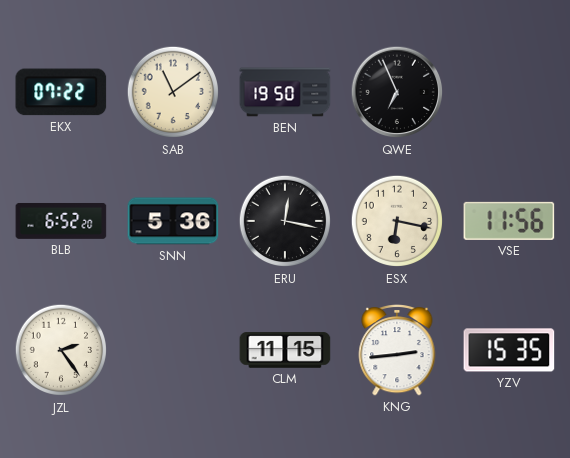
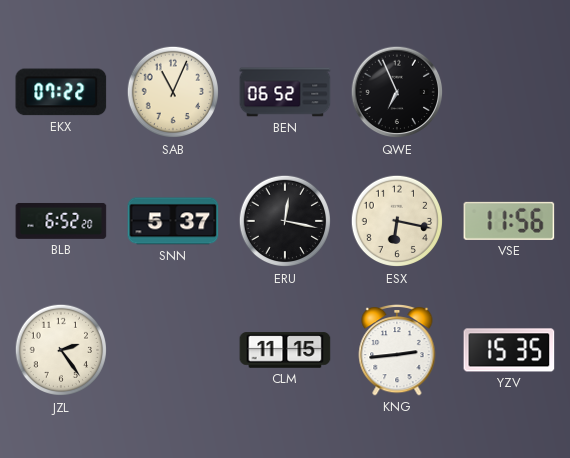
SAB: 11:09 -> 11:04 (173, 92)
BEN: 19:50 -> 06:52 (285, 92)
SNN: 5:36 -> 5:37 (173, 221)
